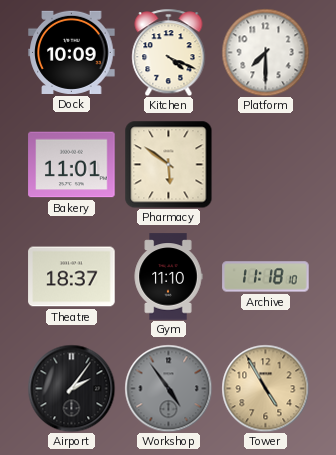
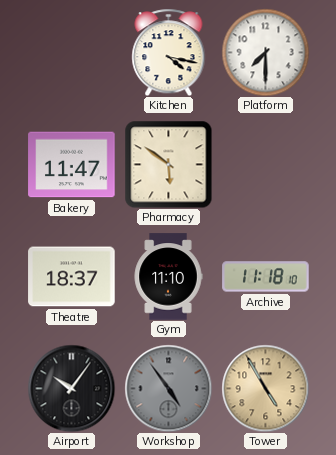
Dock: 10:09 -> none (72, 52)
Kitchen: 4:19 -> 4:17 (169, 52)
Bakery: 11:01 -> 11:47 (72, 165)
Airport: 2:06 -> 10:06 (71, 388)
